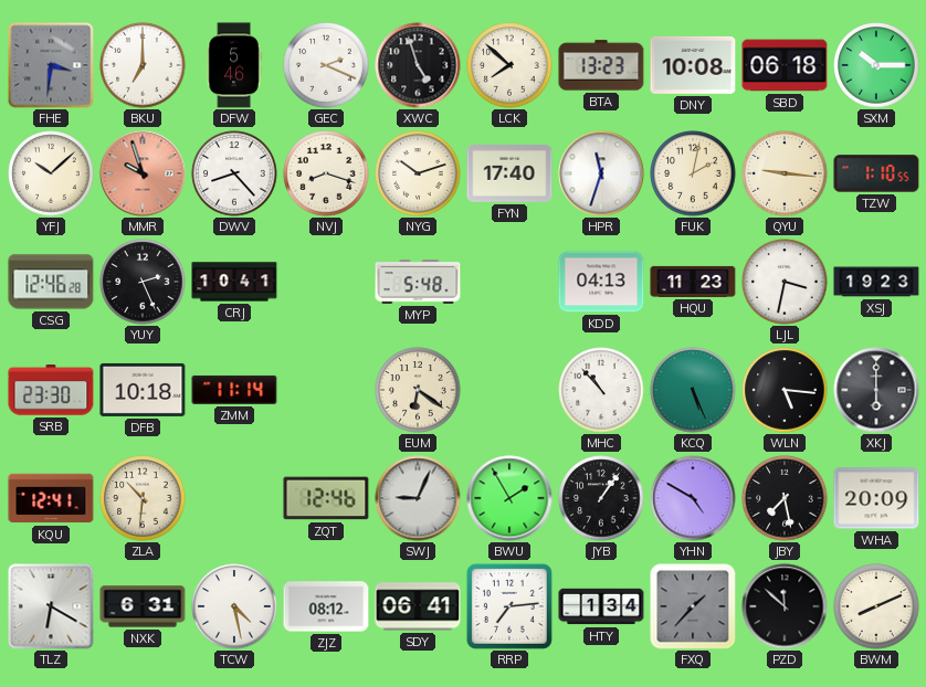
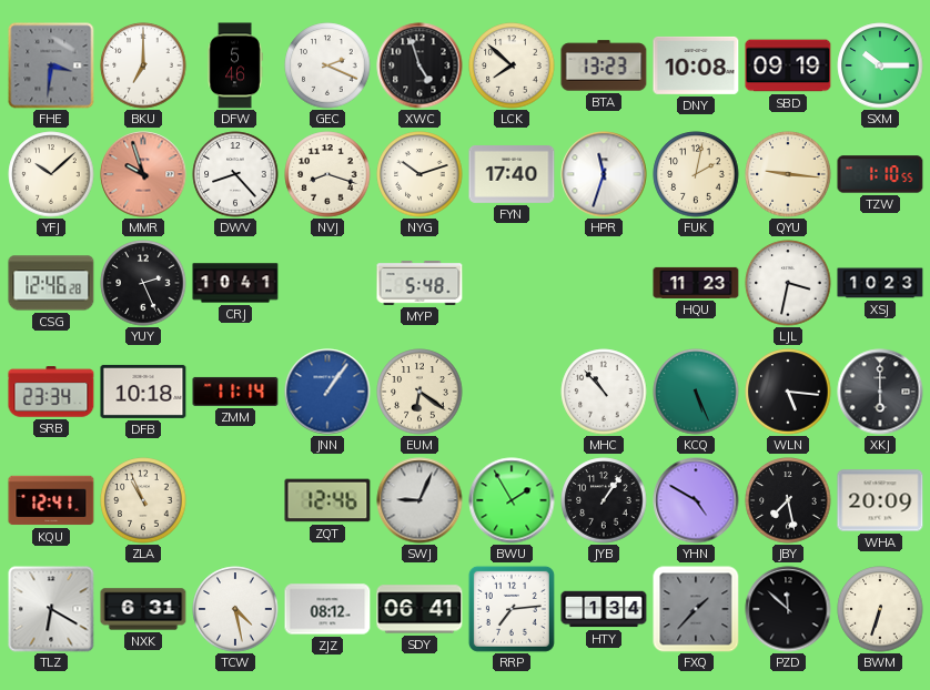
SBD: 06:18 -> 09:19 (788, 65)
KDD: 04:13 -> none (601, 282)
XSJ: 19:23 -> 10:23 (880, 283)
SRB: 23:30 -> 23:34 (51, 392)
JNN: none -> 1:06 (327, 392)
ZLA: 10:31 -> 10:56 (143, 500)
BWM: 8:11 -> 6:33 (880, 609)
